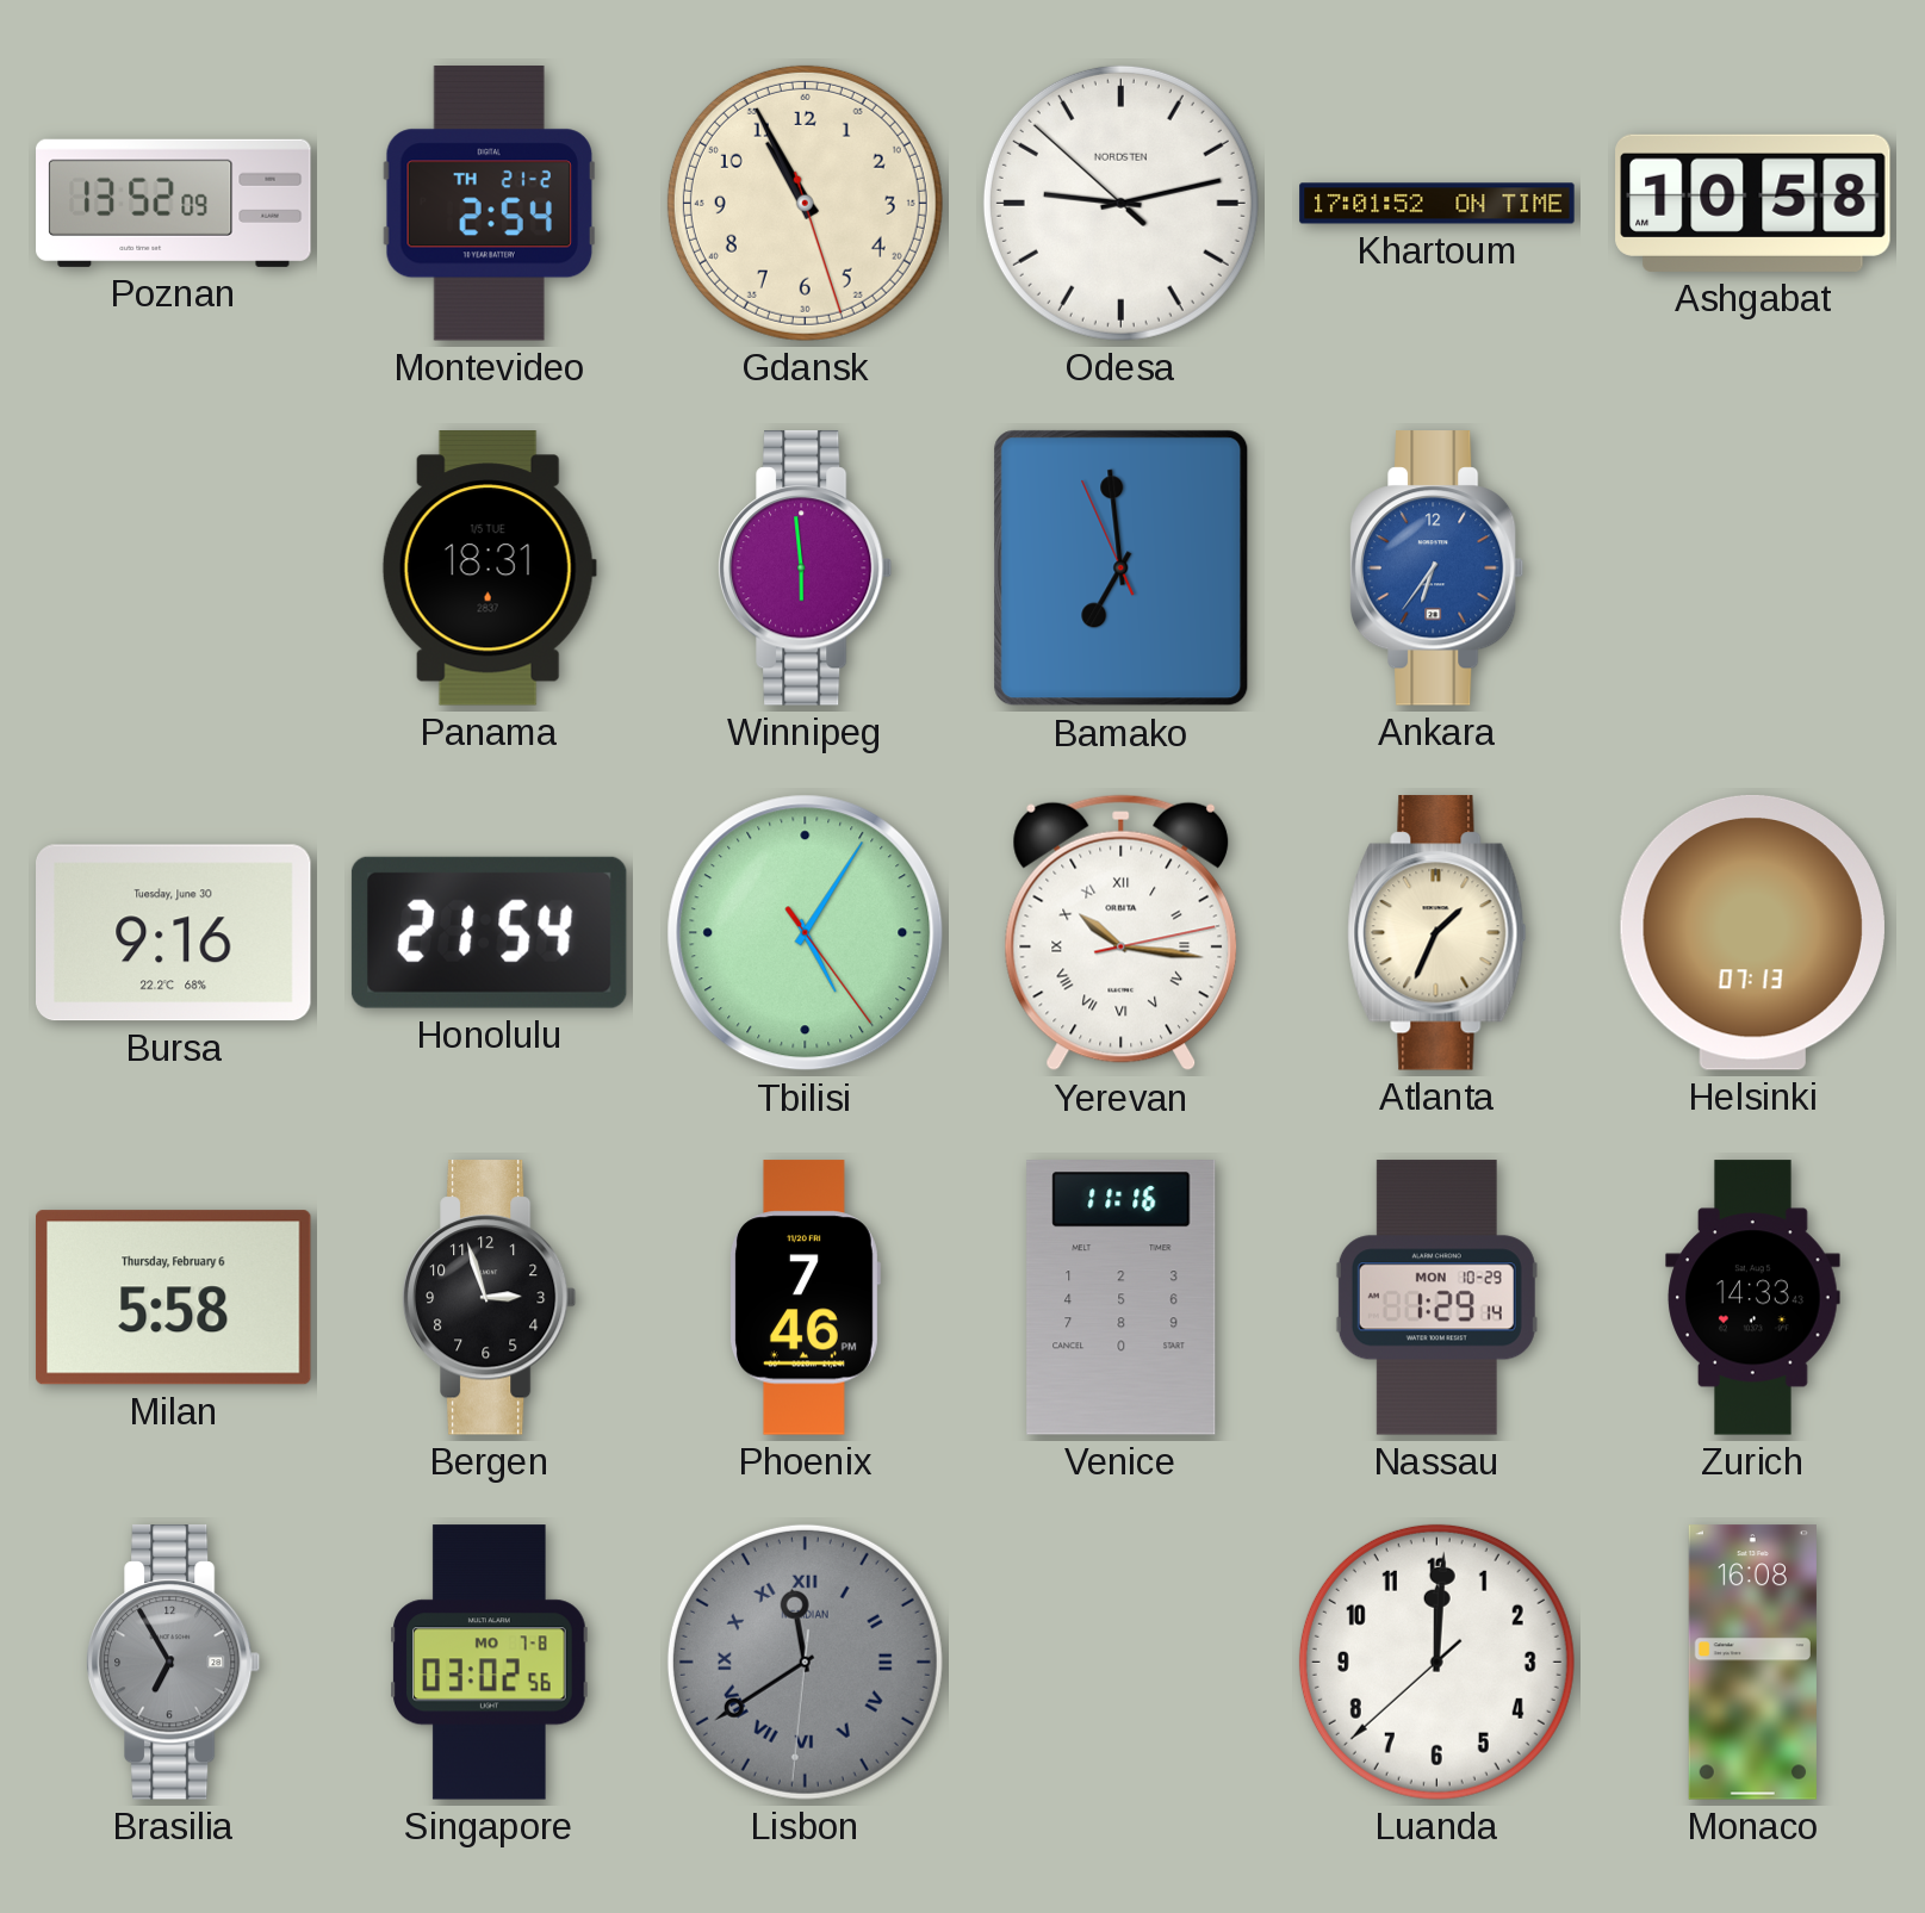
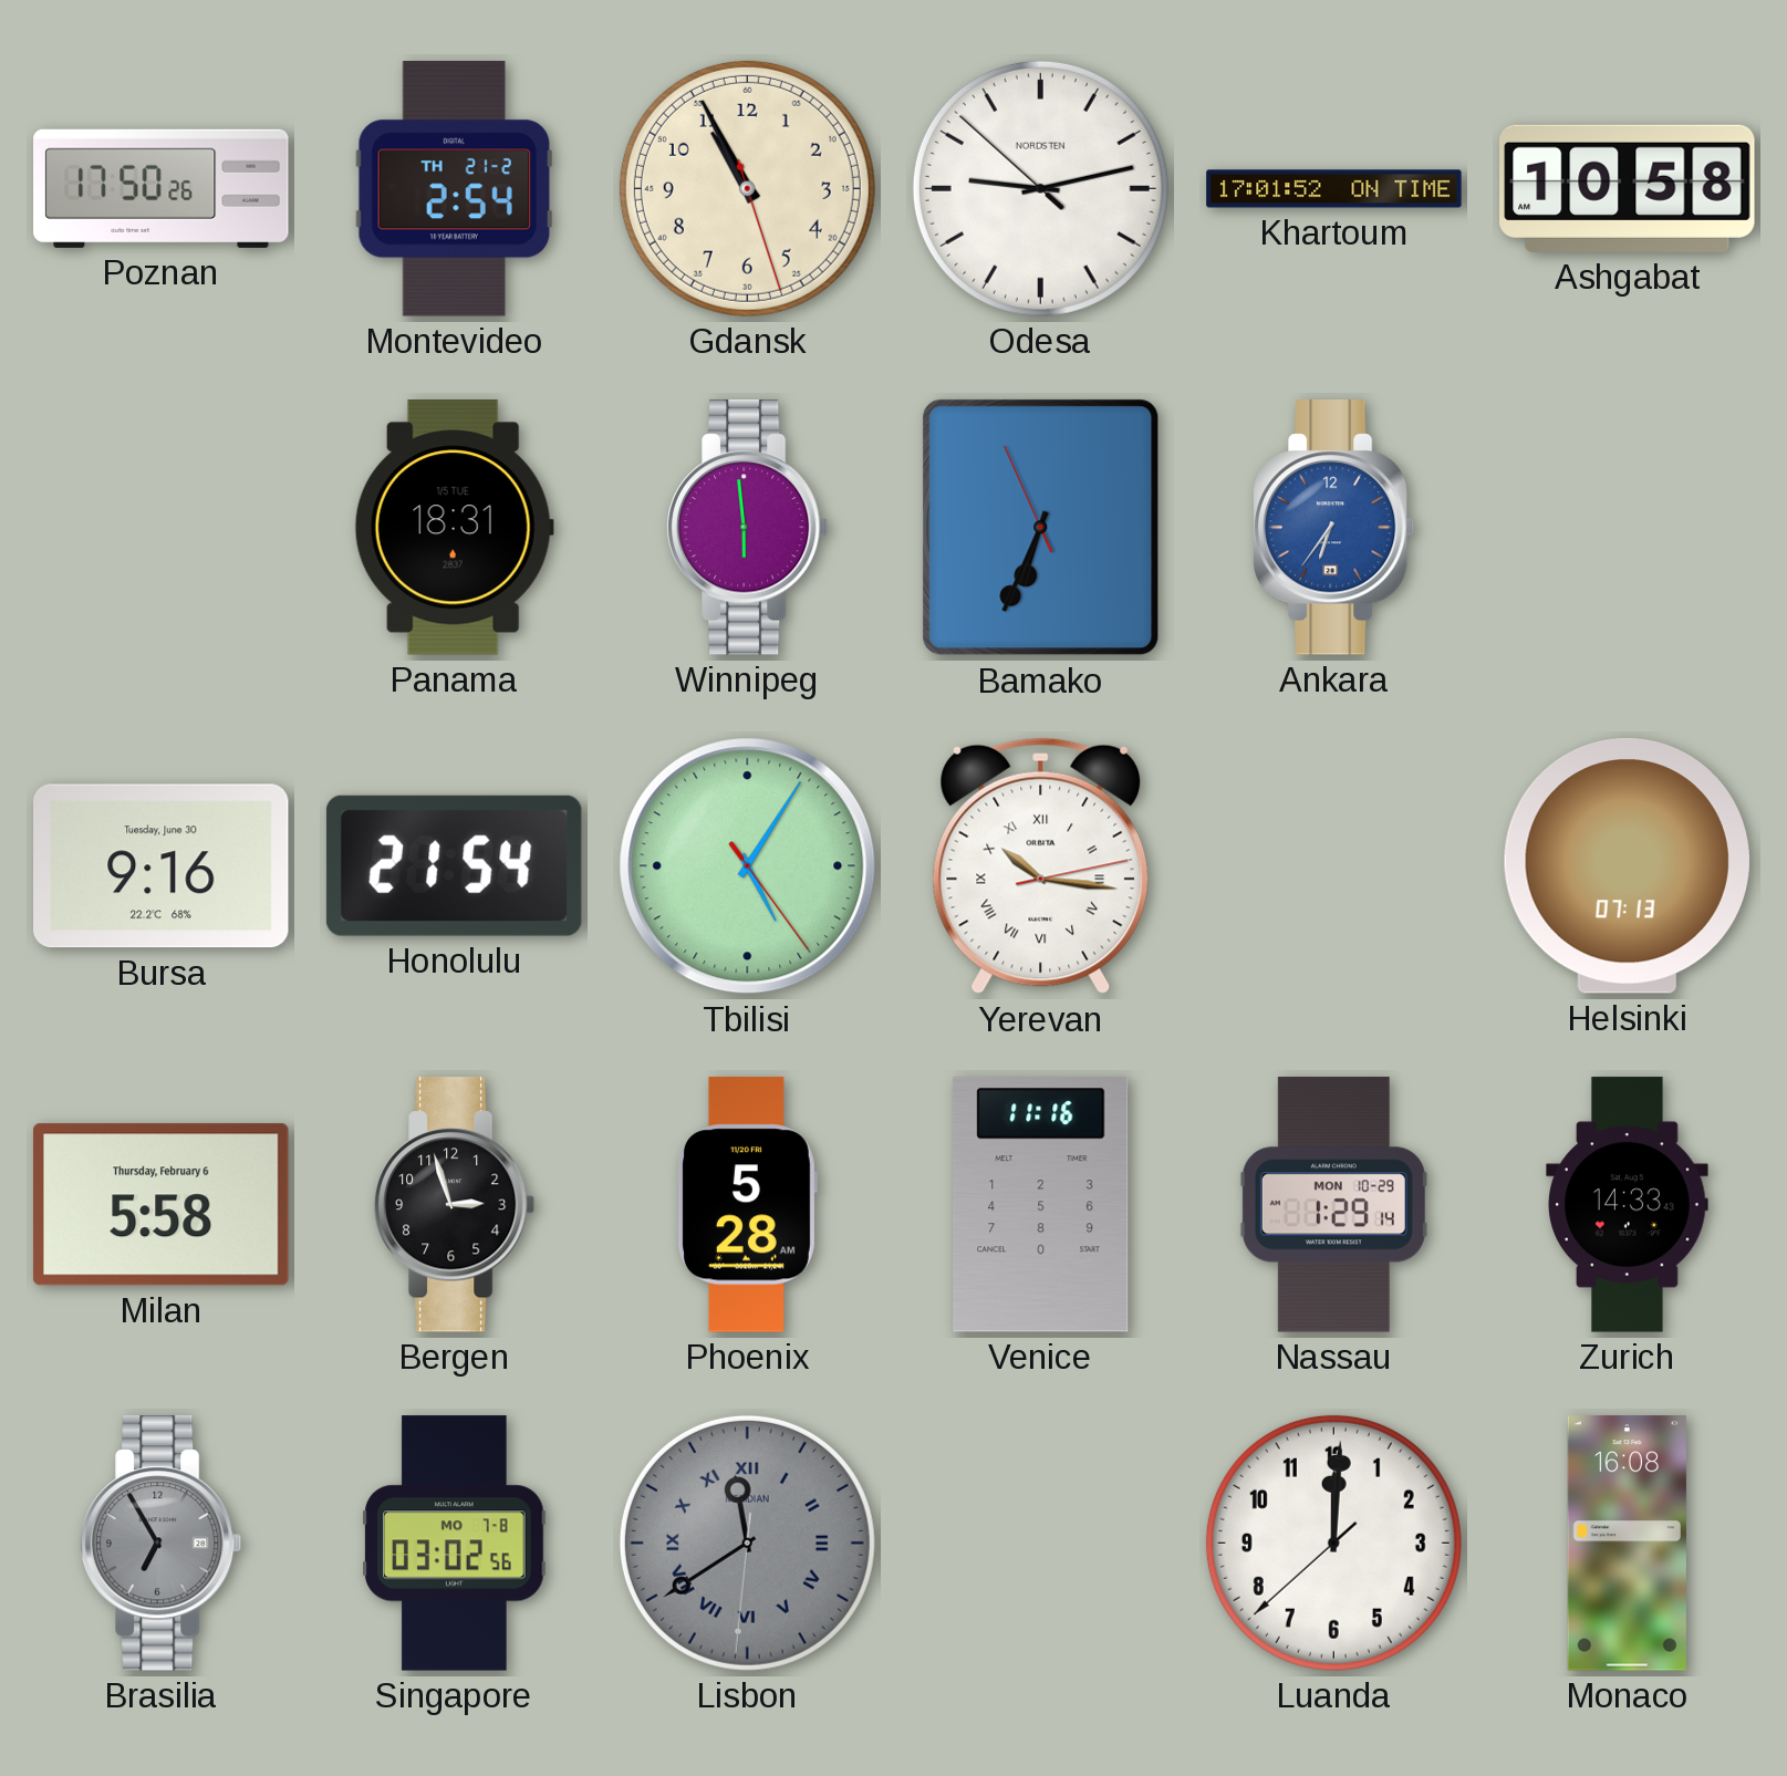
Poznan: 13:52 -> 17:50 (162, 188)
Bamako: 6:58 -> 6:33 (1041, 528)
Atlanta: 1:34 -> none (1437, 933)
Phoenix: 7:46 -> 5:28 (747, 1205)
